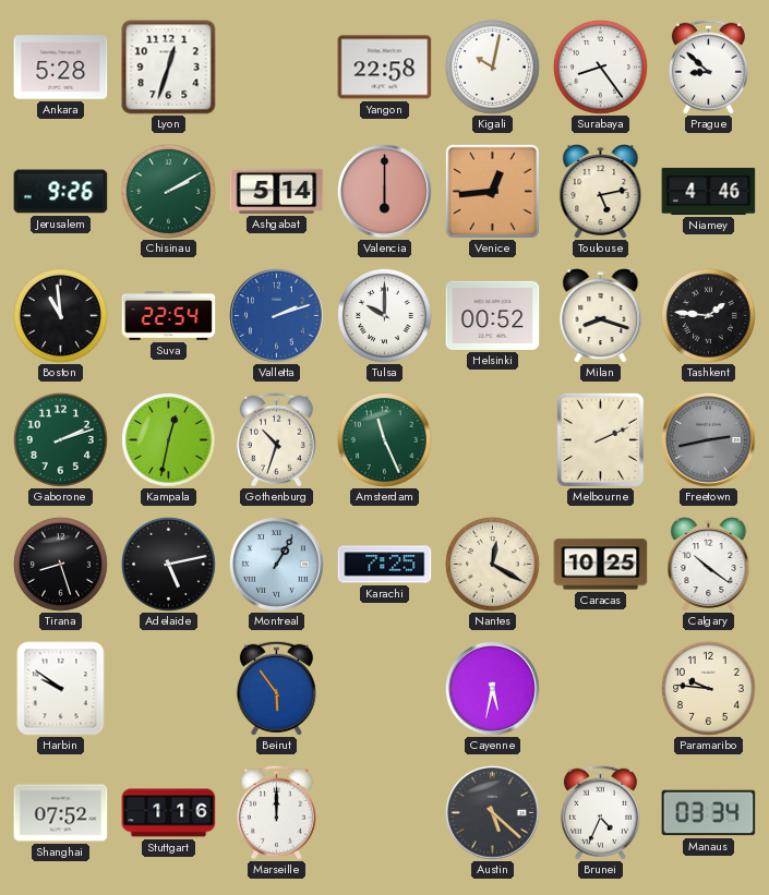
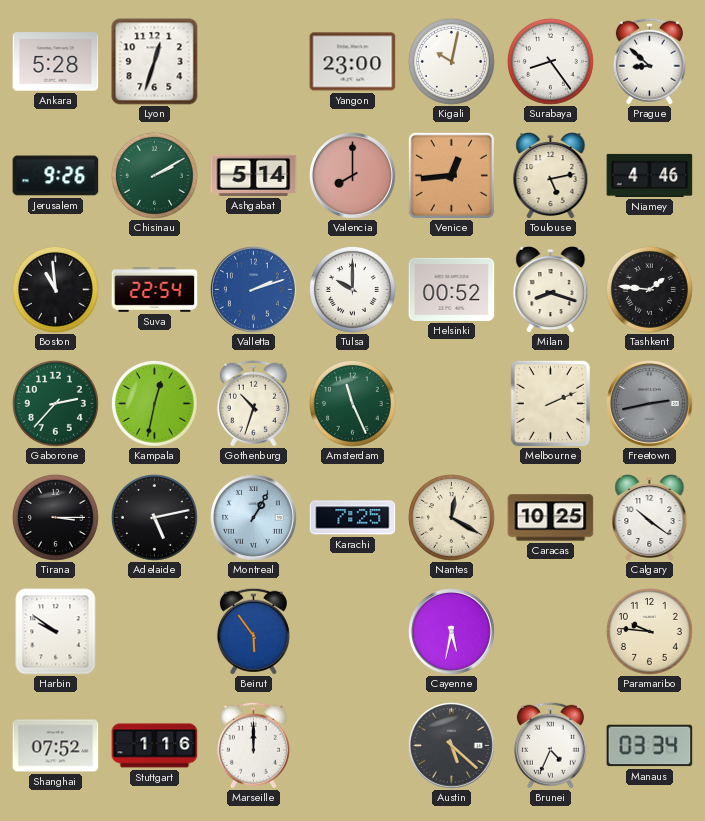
Yangon: 22:58 -> 23:00 (353, 62)
Valencia: 6:00 -> 8:00 (353, 176)
Gaborone: 2:12 -> 2:37 (55, 403)
Tirana: 8:27 -> 3:15 (55, 517)
